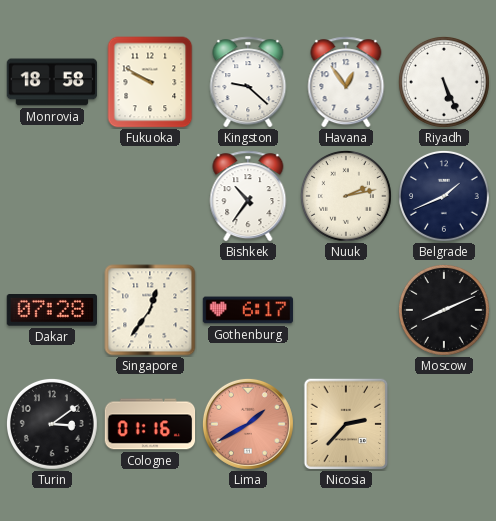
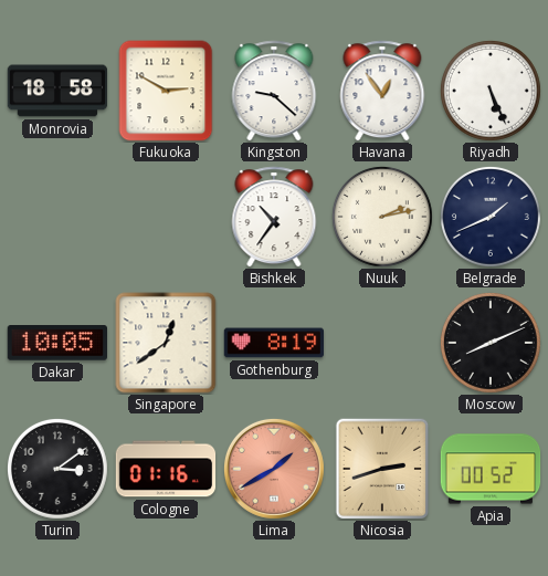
Fukuoka: 9:50 -> 2:50 (166, 91)
Dakar: 07:28 -> 10:05 (56, 344)
Singapore: 12:36 -> 12:39 (166, 343)
Gothenburg: 6:17 -> 8:19 (274, 343)
Nicosia: 2:37 -> 2:42 (382, 469)
Apia: none -> 00:52 (491, 469)
